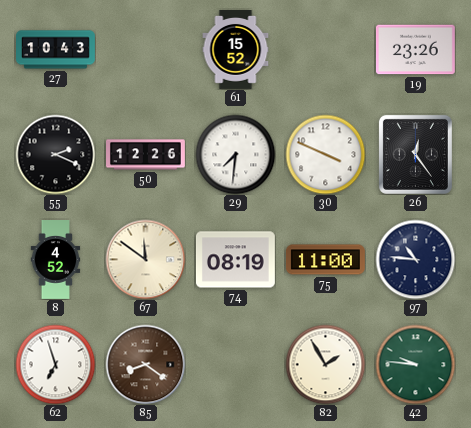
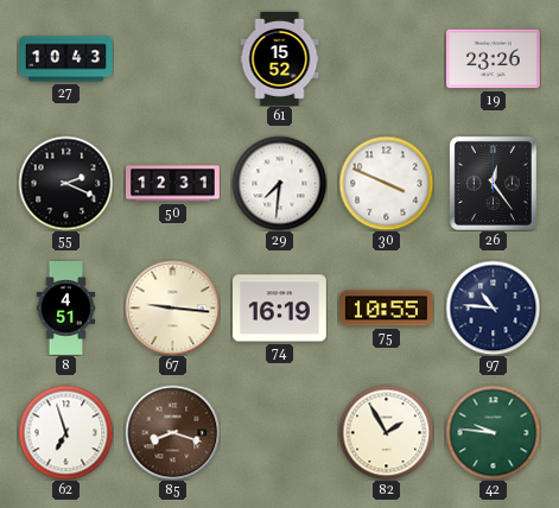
50: 12:26 -> 12:31 (173, 184)
8: 4:52 -> 4:51 (66, 309)
67: 11:51 -> 9:16 (172, 307)
74: 08:19 -> 16:19 (279, 309)
75: 11:00 -> 10:55 (386, 309)
85: 8:21 -> 8:18 (172, 432)
